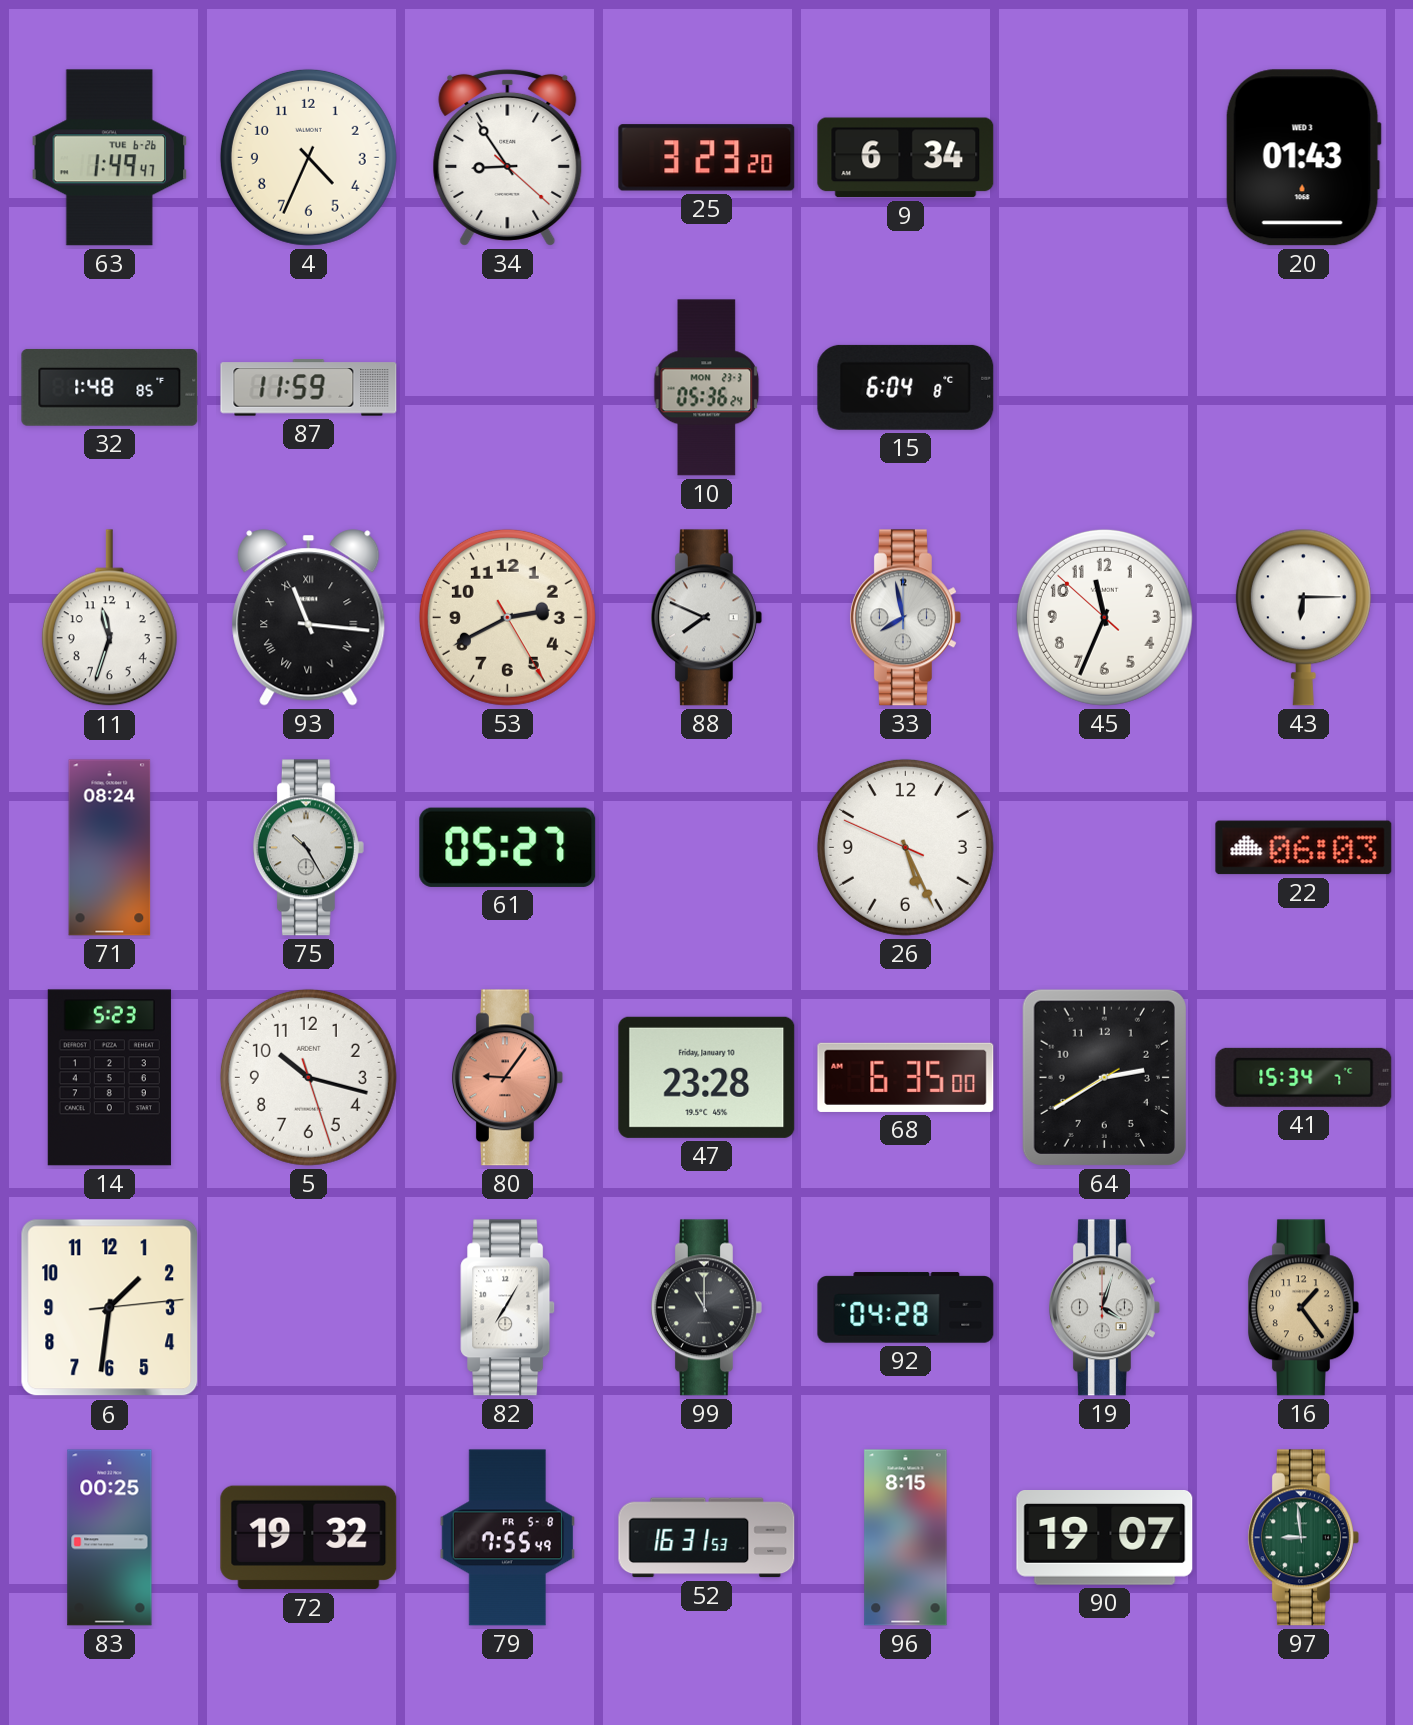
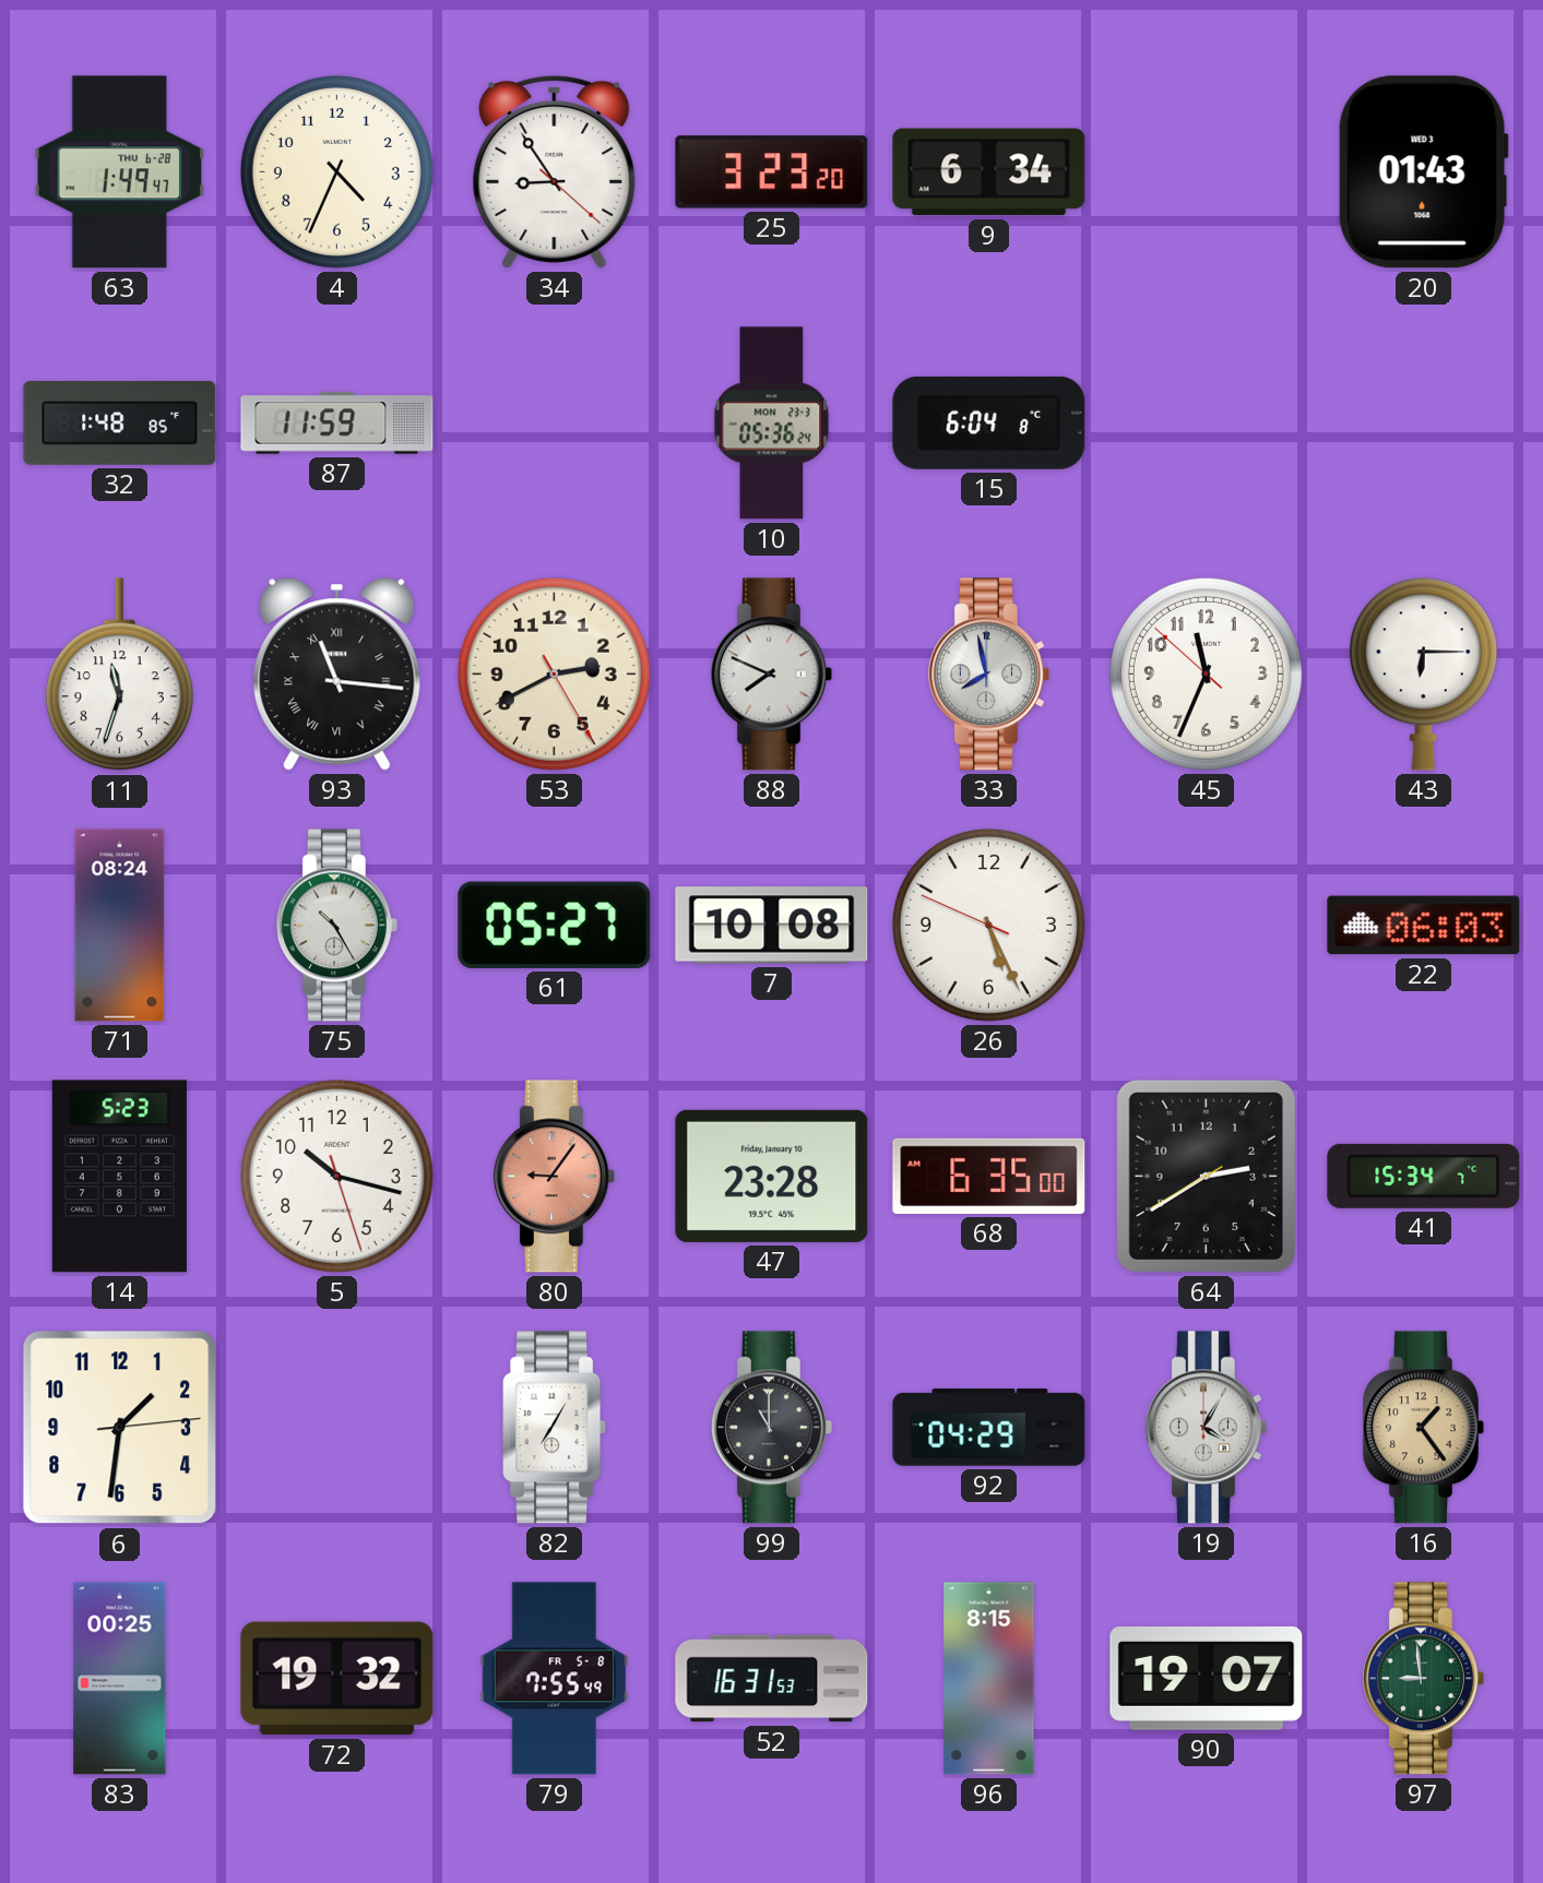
63 date: TUE 6-26 -> THU 6-28 (120, 172)
7: none -> 10:08 (772, 926)
92: 04:28 -> 04:29 (989, 1428)
19: 4:03 -> 4:05 (1206, 1428)
